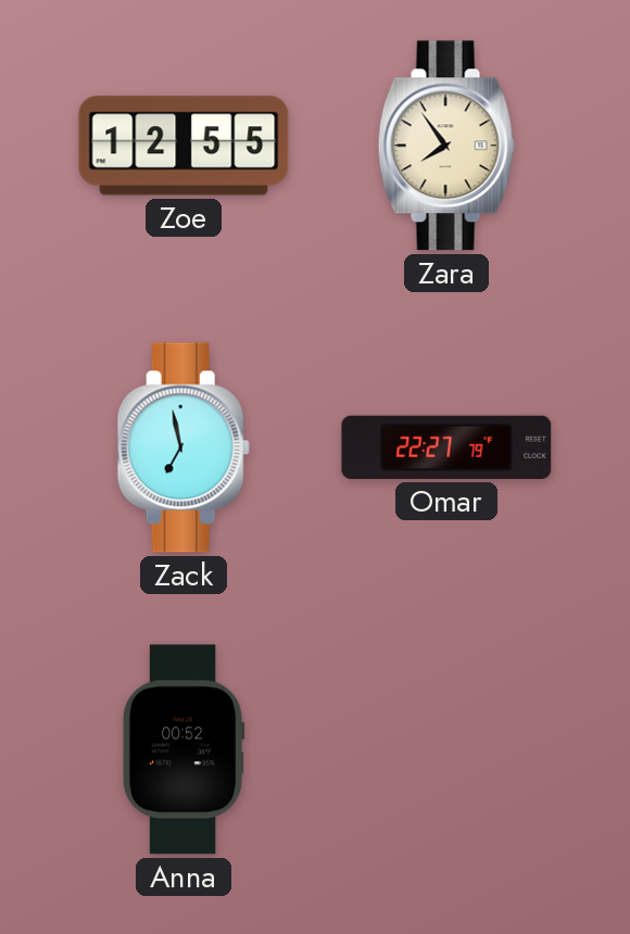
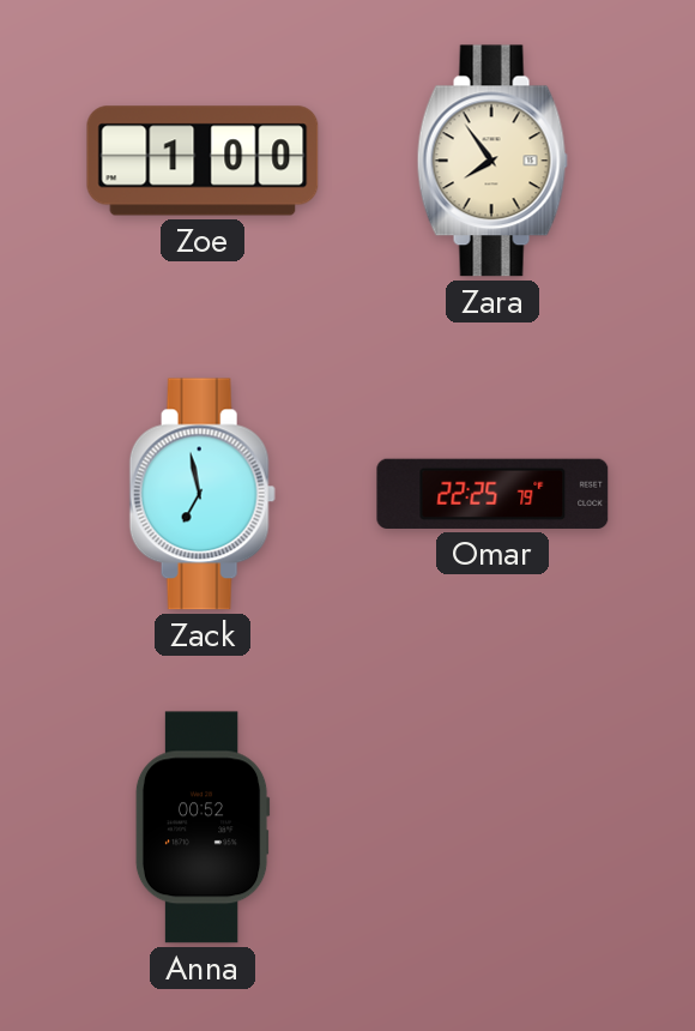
Zoe: 12:55 -> 1:00 (203, 161)
Omar: 22:27 -> 22:25 (492, 494)
